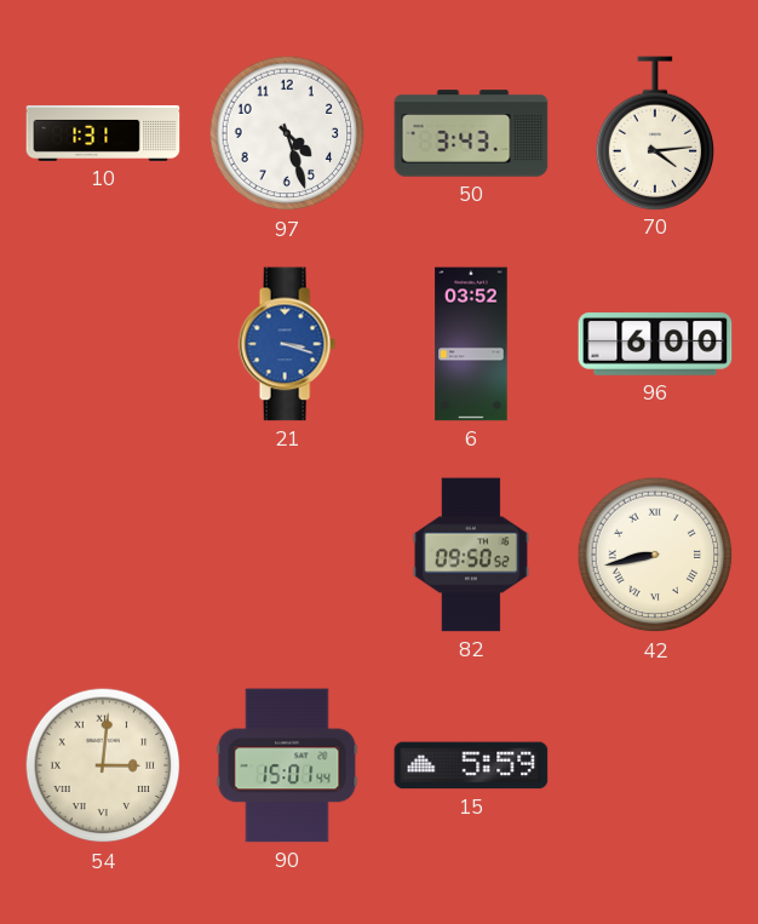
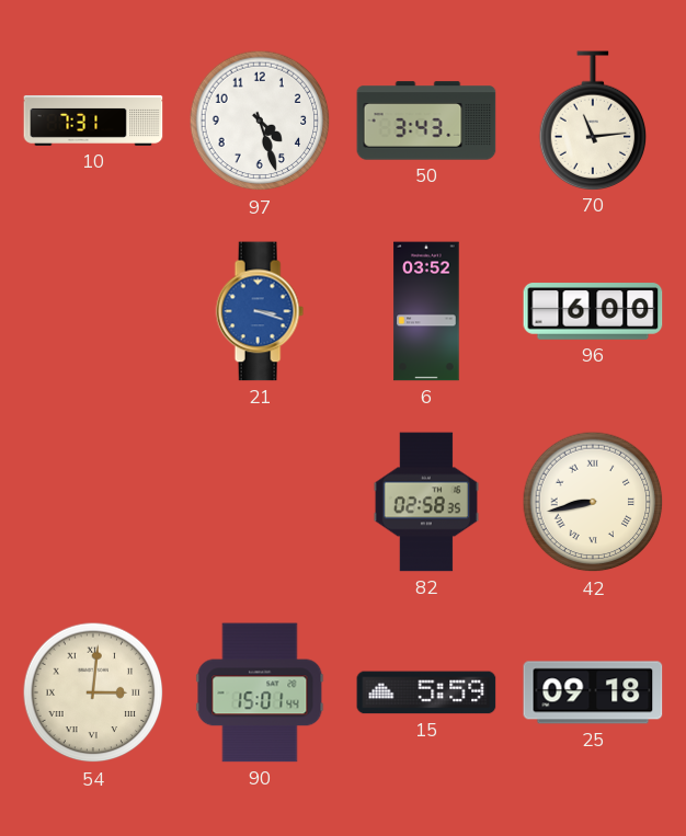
10: 1:31 -> 7:31 (93, 121)
70: 4:14 -> 11:14 (593, 121)
82: 09:50 -> 02:58 (426, 502)
25: none -> 09:18 (593, 692)
